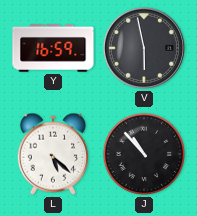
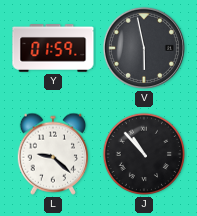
Y: 16:59 -> 01:59 (53, 48)
L: 5:22 -> 9:22 (52, 154)
